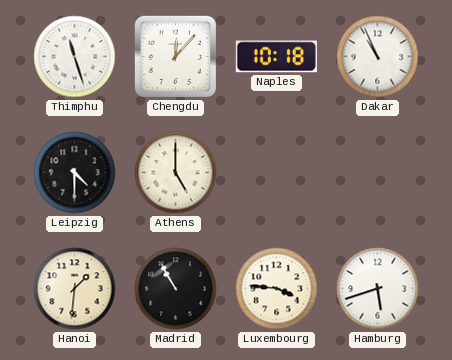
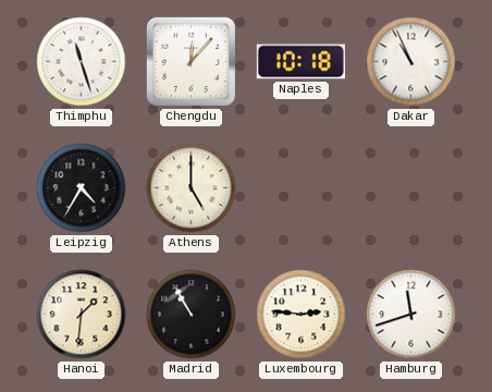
Leipzig: 4:30 -> 4:35 (82, 188)
Luxembourg: 3:46 -> 2:46 (302, 315)
Hamburg: 5:42 -> 11:42 (411, 315)
